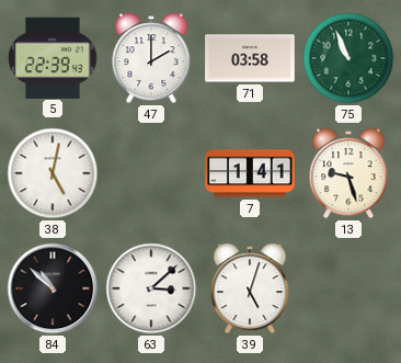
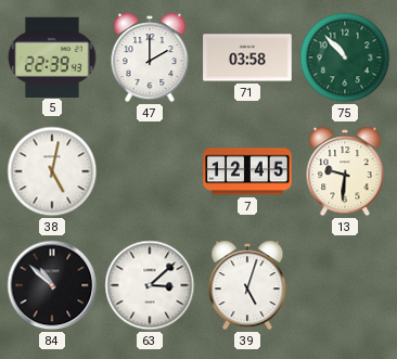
75: 10:56 -> 10:53 (345, 57)
7: 1:41 -> 12:45 (247, 171)
13: 9:27 -> 9:31 (345, 171)
